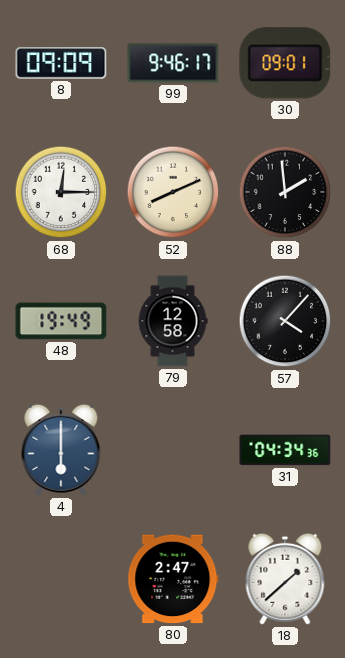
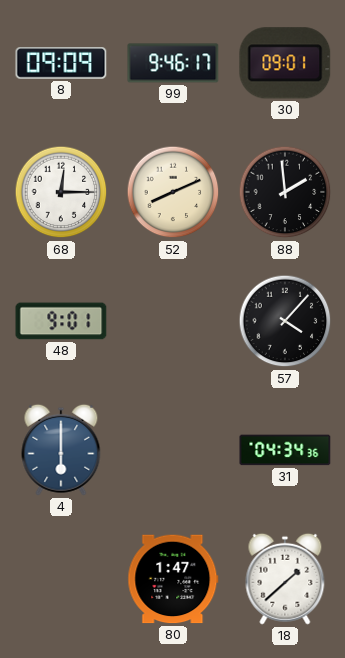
48: 19:49 -> 9:01 (61, 321)
79: 12:58 -> none (173, 321)
80: 2:47 -> 1:47 (173, 579)
